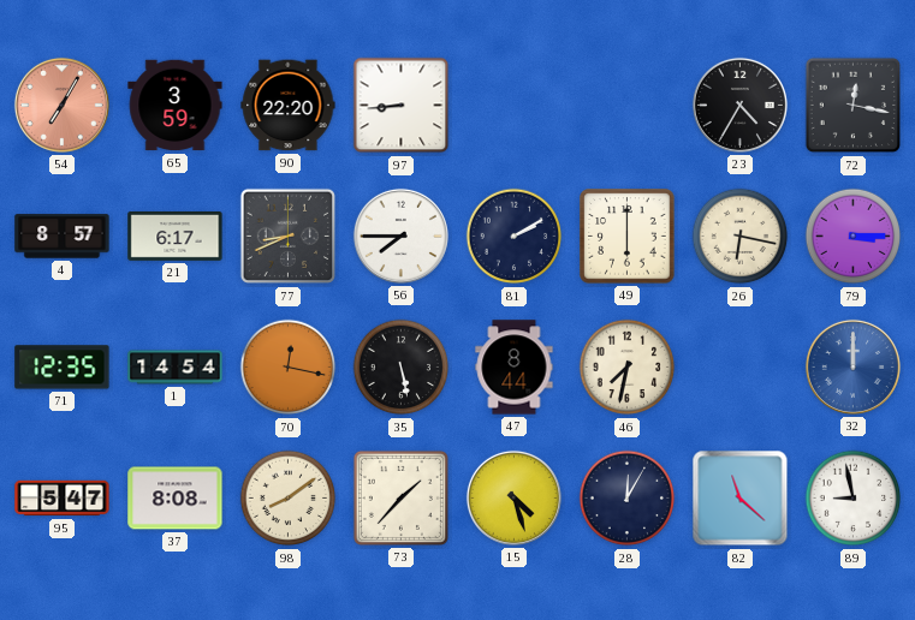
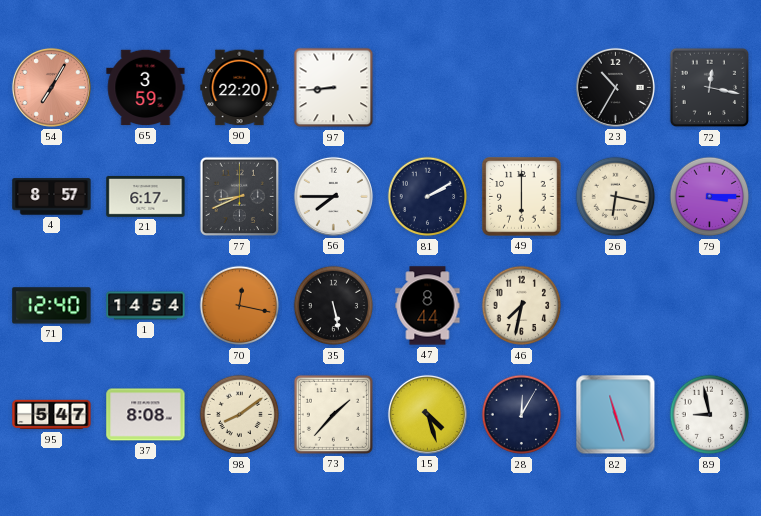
23: 4:35 -> 10:35 (615, 87)
71: 12:35 -> 12:40 (52, 306)
32: 12:00 -> none (852, 366)
82: 11:22 -> 11:27 (616, 415)
